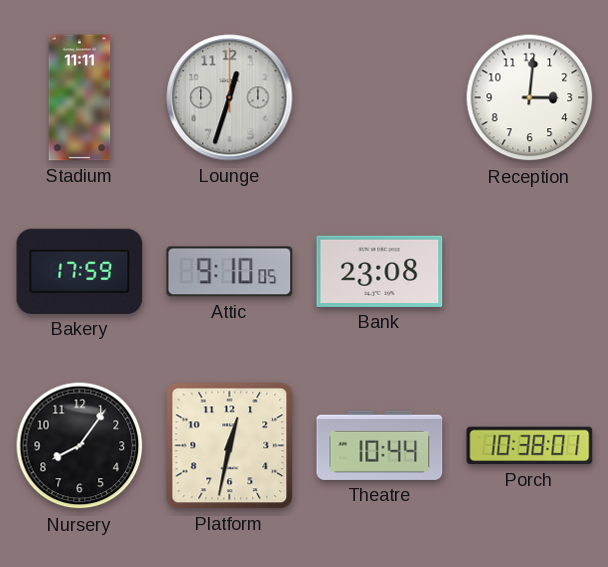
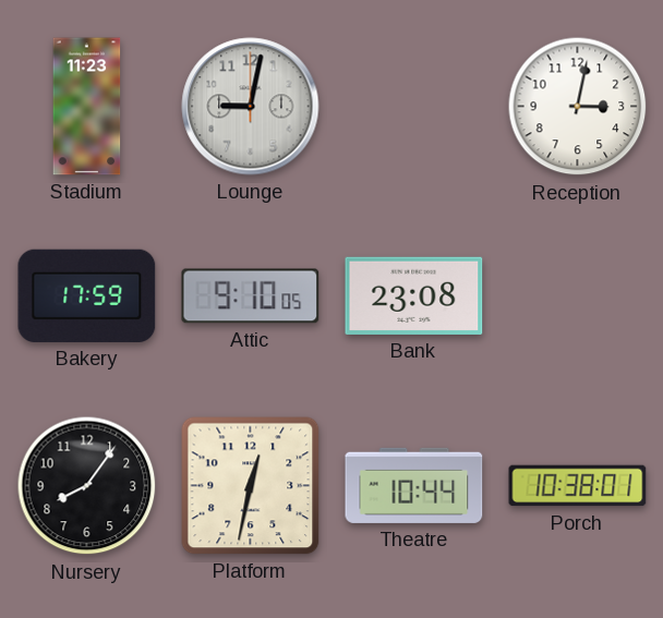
Stadium: 11:11 -> 11:23 (87, 107)
Lounge: 12:33 -> 9:02 (251, 107)
Reception: 3:01 -> 3:02 (578, 107)
